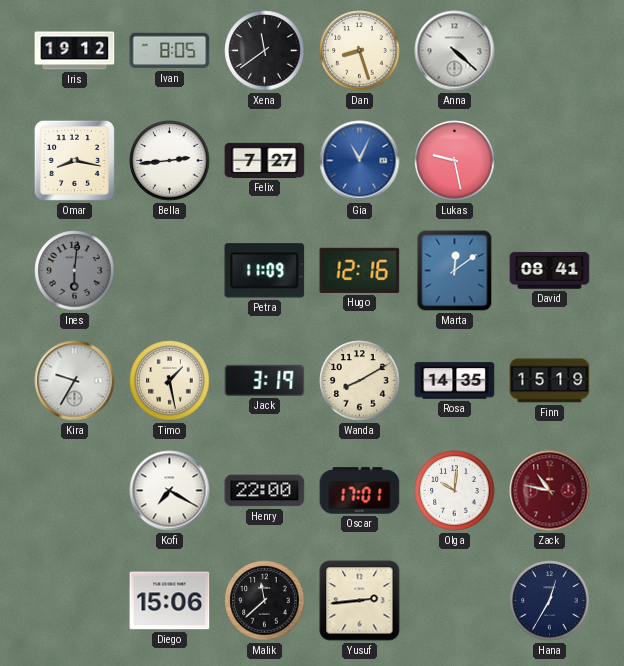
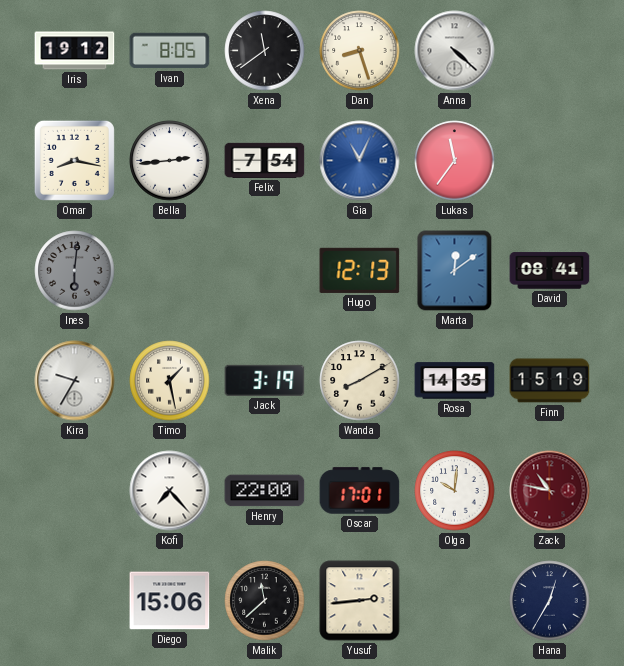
Felix: 7:27 -> 7:54 (265, 160)
Lukas: 9:28 -> 11:36 (455, 161)
Petra: 11:09 -> none (265, 271)
Hugo: 12:16 -> 12:13 (360, 270)
Kofi: 7:20 -> 7:23 (170, 491)
